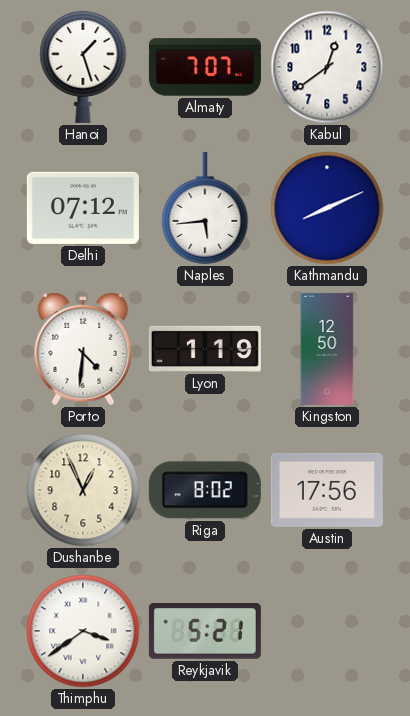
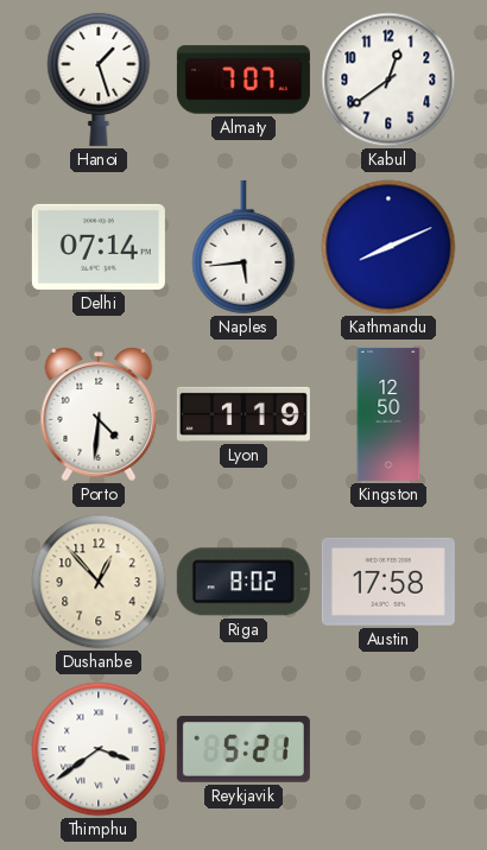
Delhi: 07:12 -> 07:14 (99, 247)
Dushanbe: 12:56 -> 12:53 (99, 582)
Austin: 17:56 -> 17:58 (388, 582)
